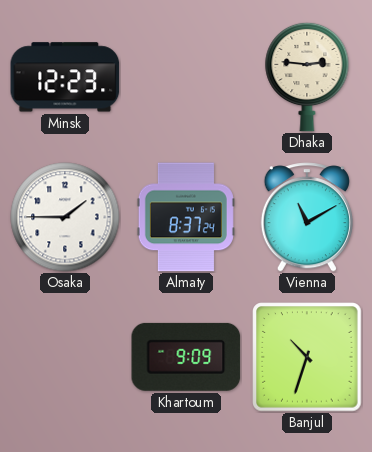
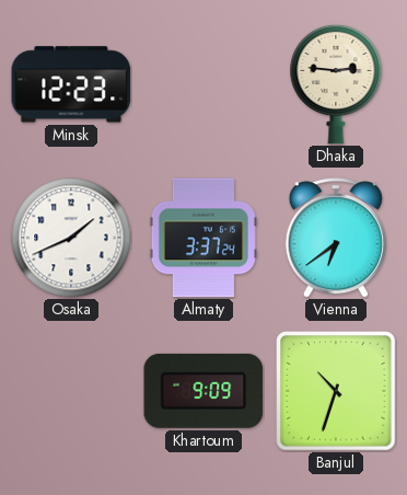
Osaka: 1:45 -> 1:41 (71, 238)
Almaty: 8:37 -> 3:37 (203, 238)
Vienna: 11:10 -> 6:39 (336, 238)
